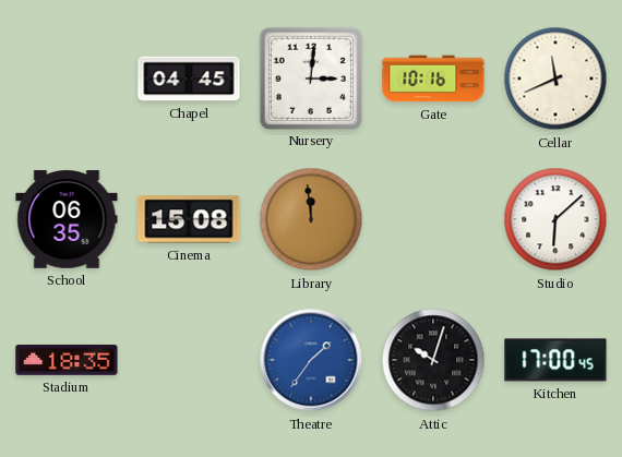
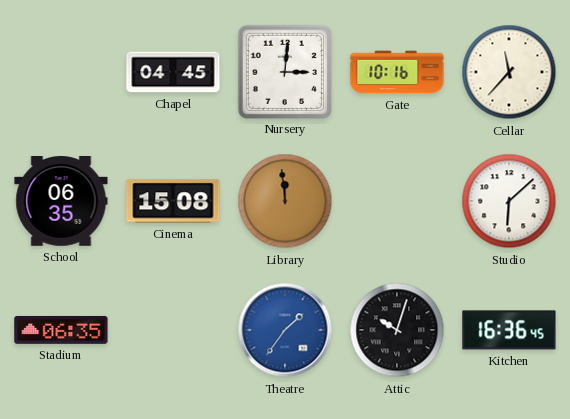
Cellar: 11:41 -> 11:37 (509, 72)
Stadium: 18:35 -> 06:35 (61, 330)
Kitchen: 17:00 -> 16:36 (509, 330)
